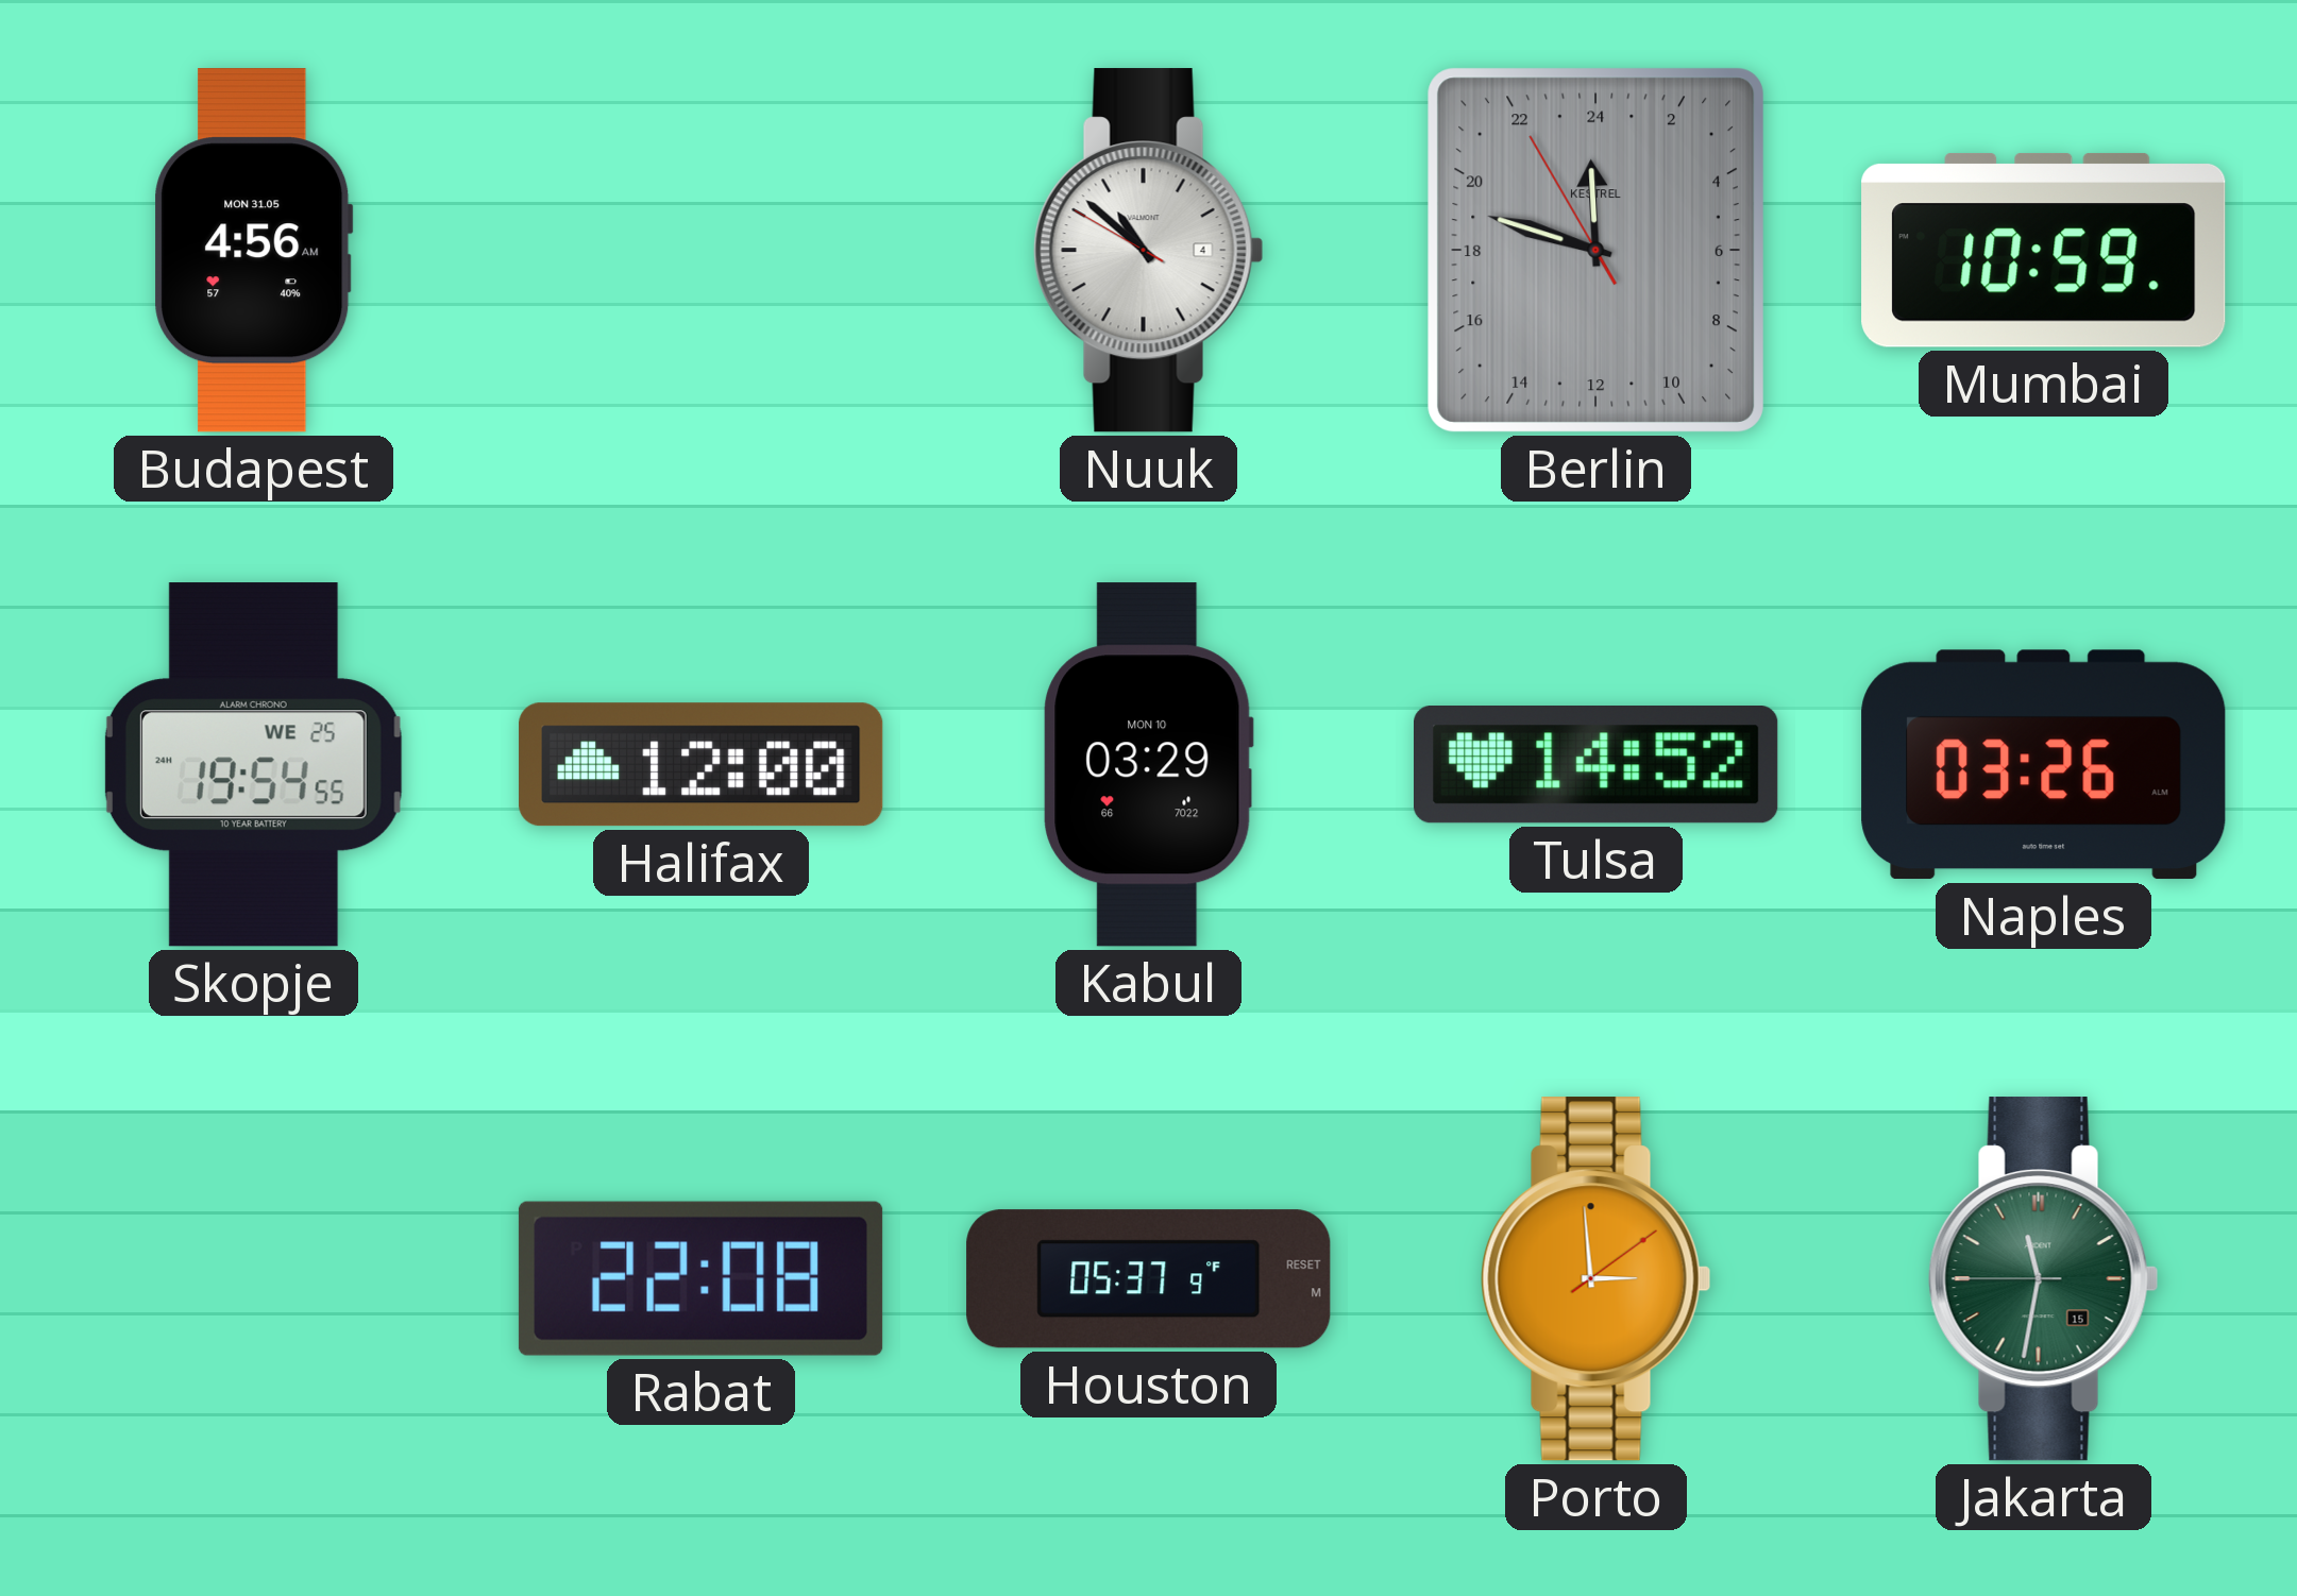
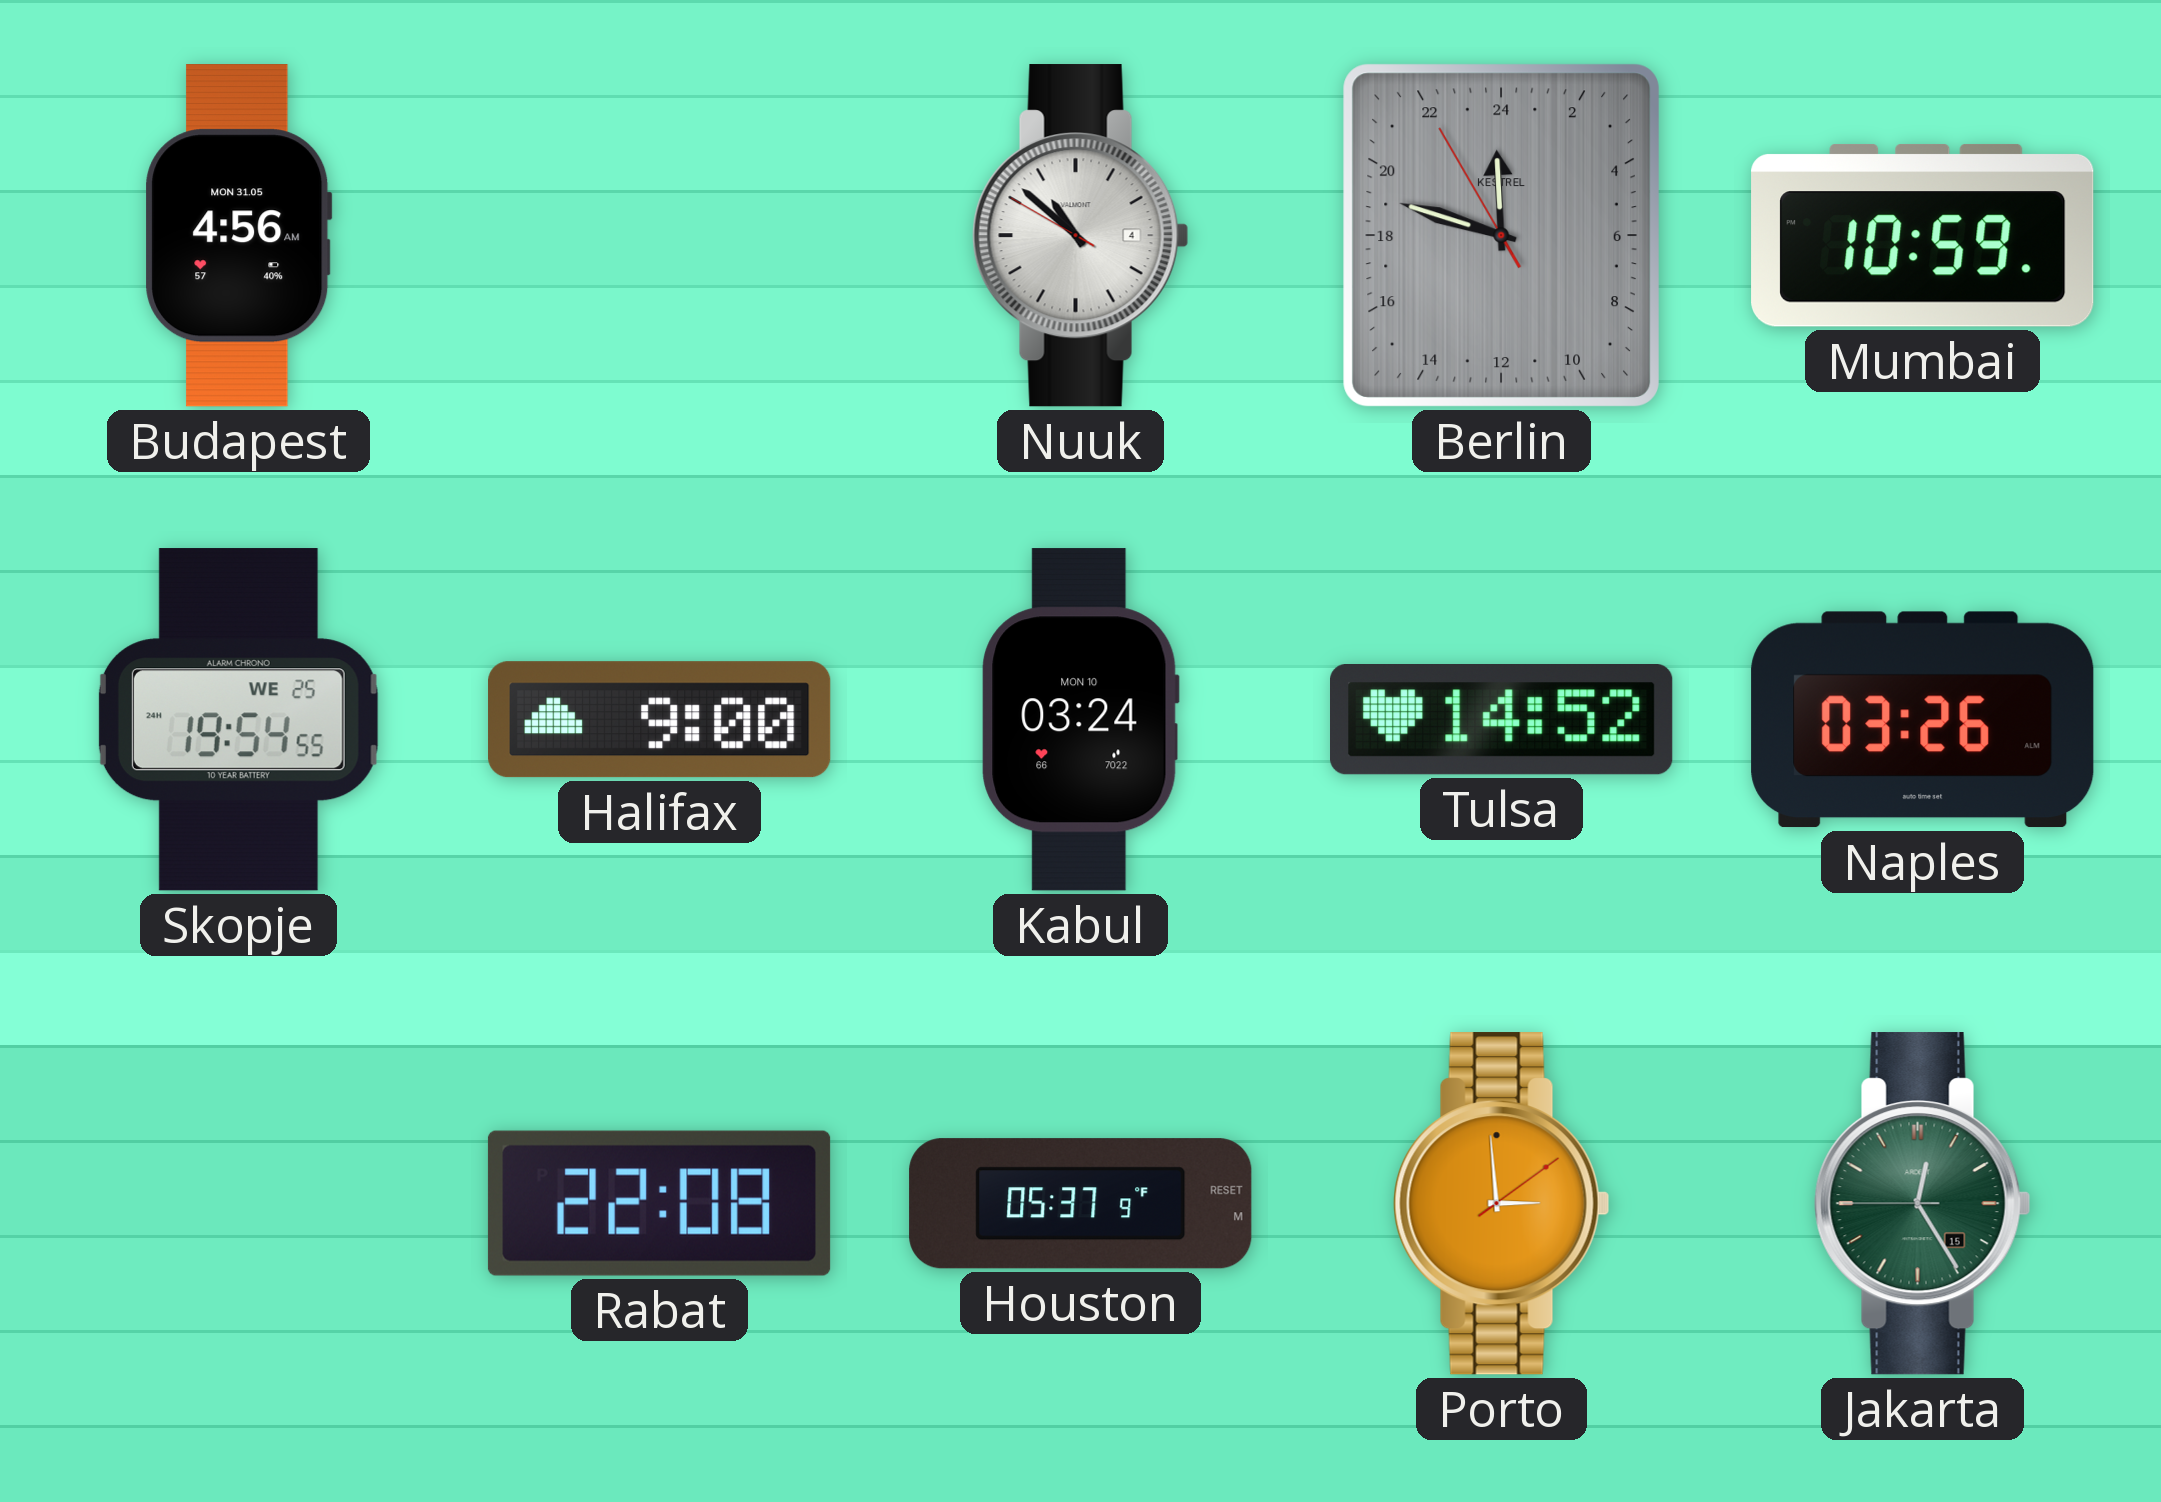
Halifax: 12:00 -> 9:00 (660, 720)
Kabul: 03:29 -> 03:24 (1080, 720)
Jakarta: 11:31 -> 12:24 (1923, 1204)
